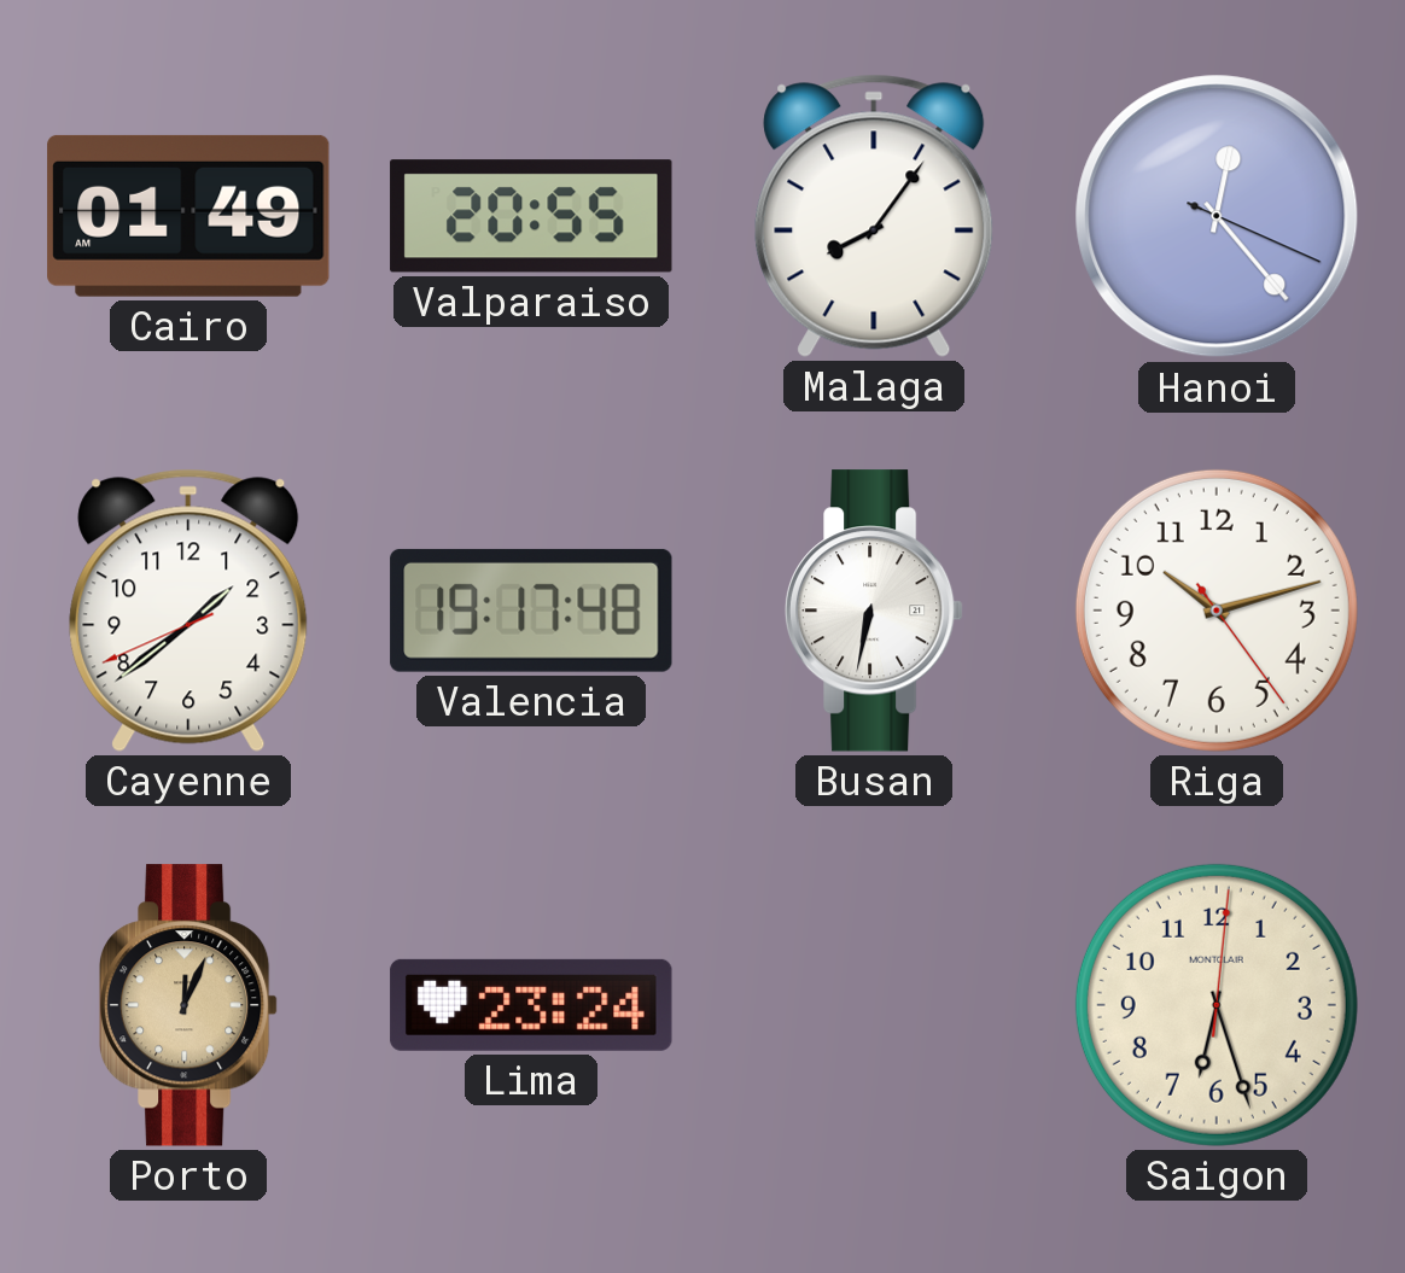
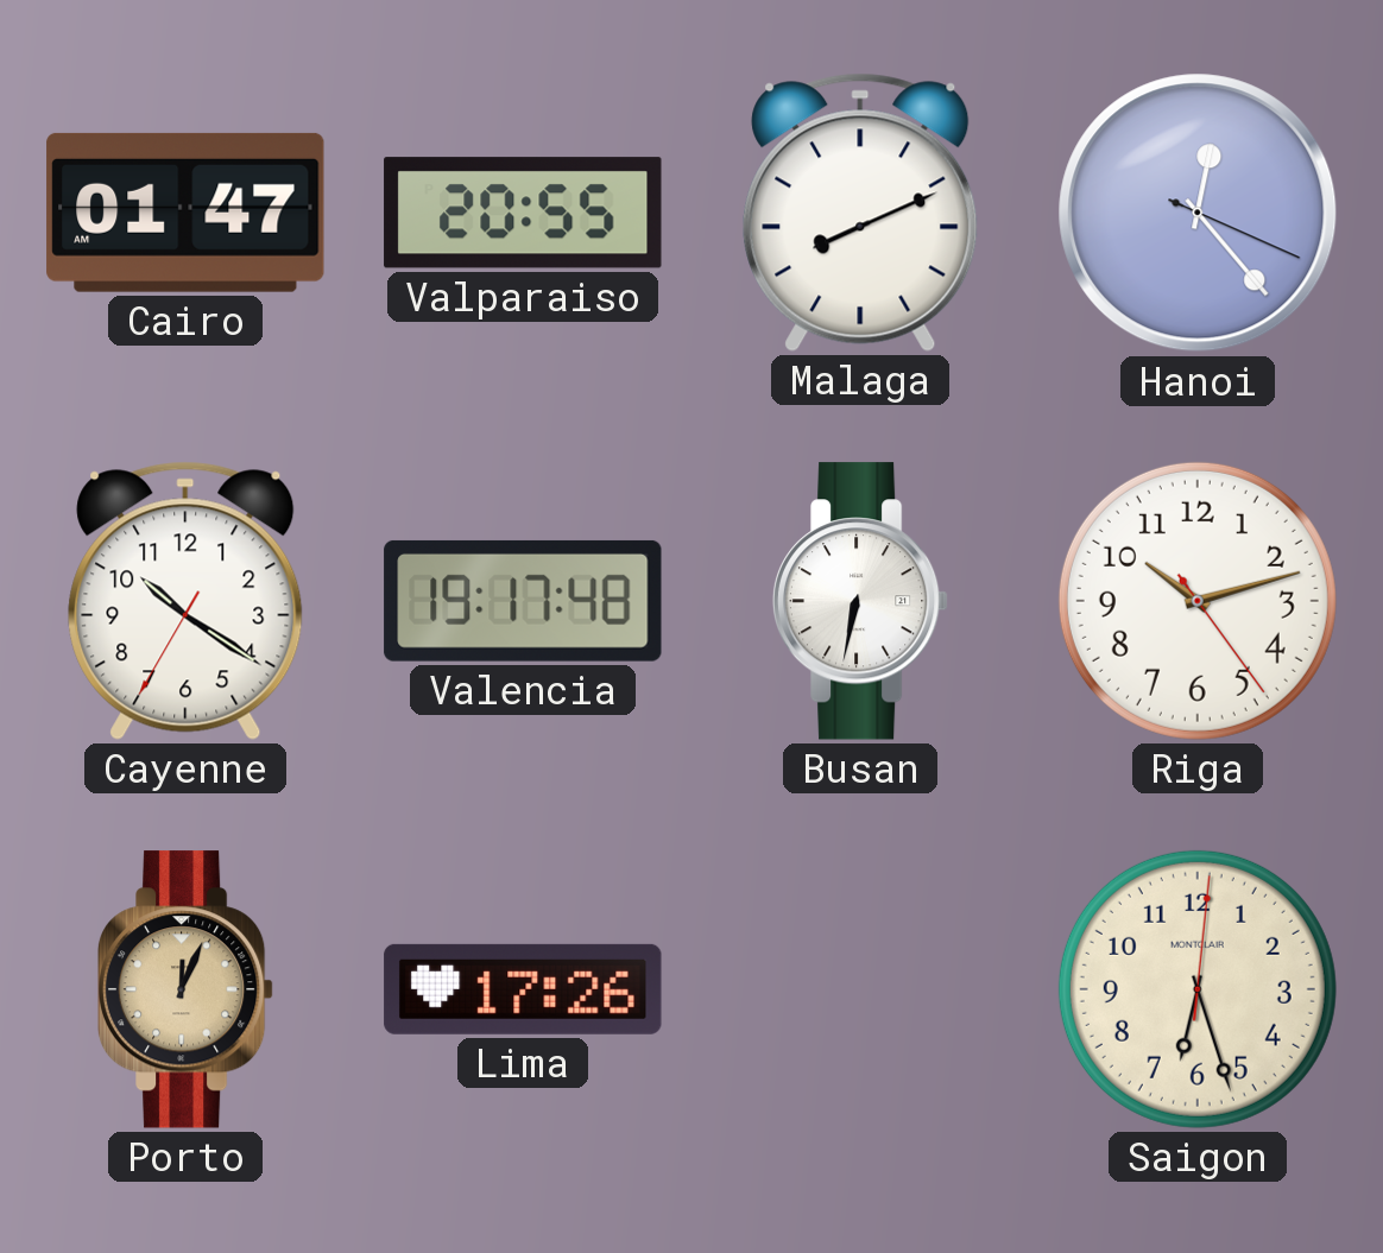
Cairo: 01:49 -> 01:47 (185, 213)
Malaga: 8:06 -> 8:11 (860, 213)
Cayenne: 1:38 -> 10:20 (185, 601)
Lima: 23:24 -> 17:26 (523, 989)
